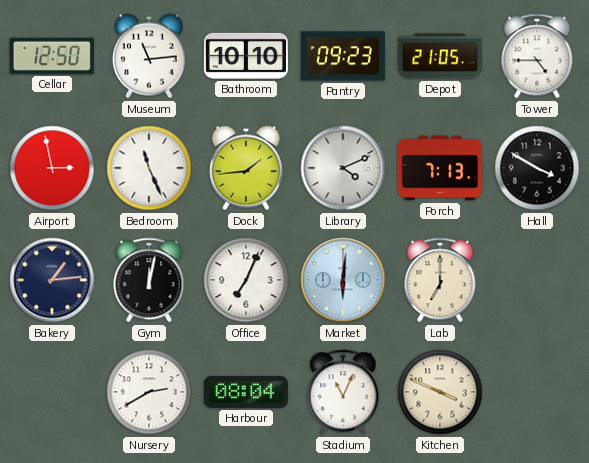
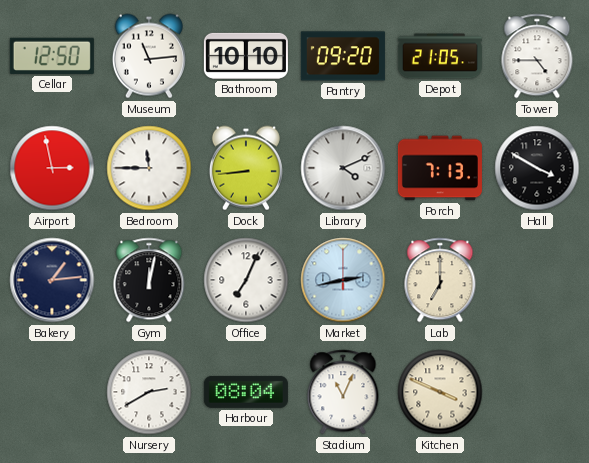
Pantry: 09:23 -> 09:20 (343, 56)
Bedroom: 11:26 -> 11:45 (149, 168)
Dock: 1:44 -> 8:44 (246, 168)
Market: 6:01 -> 2:43 (343, 280)
